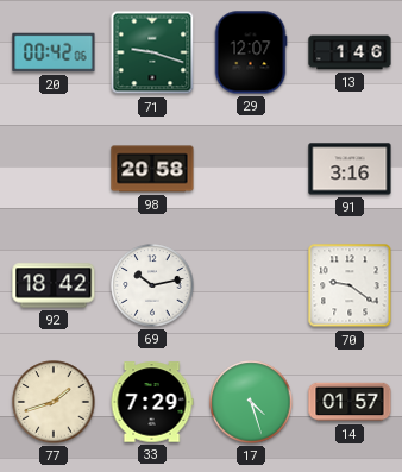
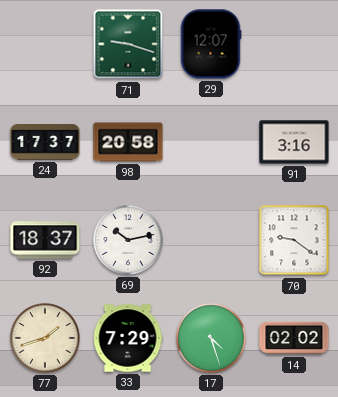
20: 00:42 -> none (54, 52)
13: 1:46 -> none (350, 52)
24: none -> 17:37 (45, 142)
92: 18:42 -> 18:37 (45, 240)
14: 01:57 -> 02:02 (294, 338)
